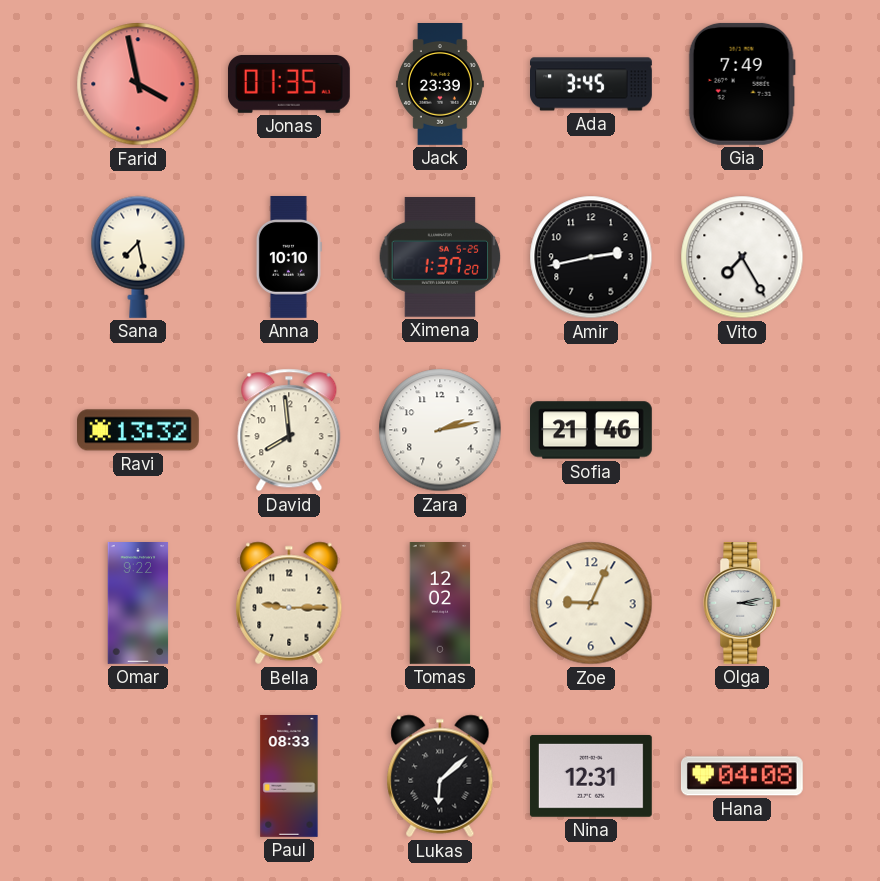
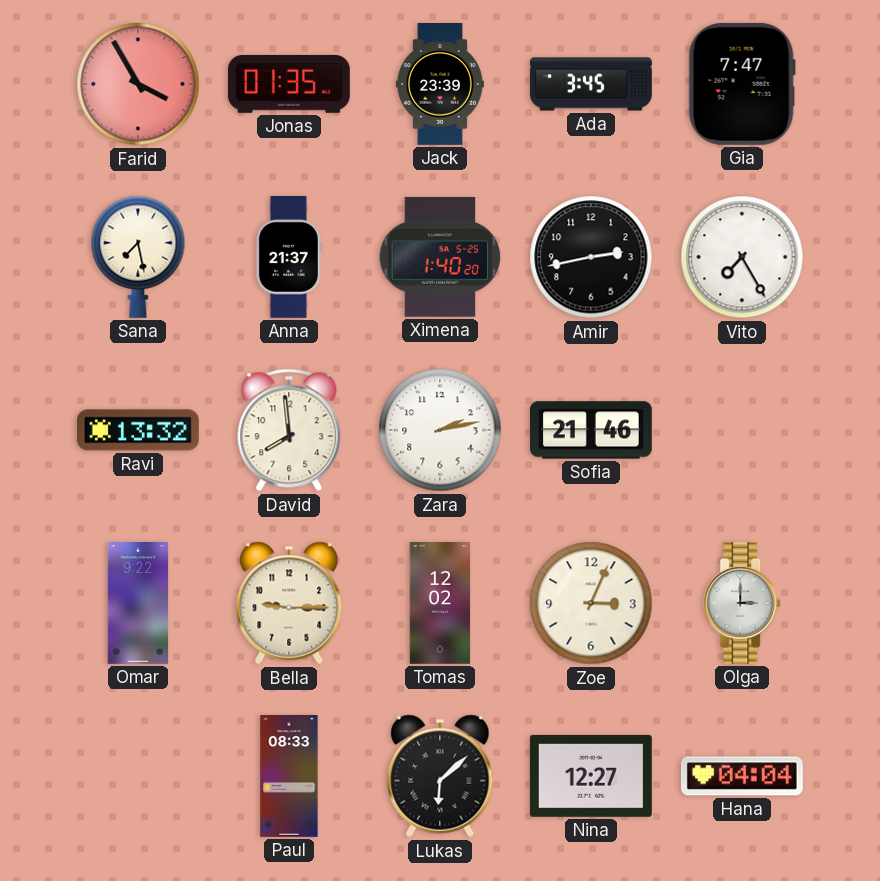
Farid: 3:58 -> 3:55 (138, 84)
Gia: 7:49 -> 7:47 (742, 84)
Anna: 10:10 -> 21:37 (289, 258)
Ximena: 1:37 -> 1:40 (440, 257)
Zoe: 9:04 -> 3:04 (591, 603)
Olga: 3:13 -> 3:00 (743, 604)
Nina: 12:31 -> 12:27 (591, 776)
Hana: 04:08 -> 04:04 (742, 776)
